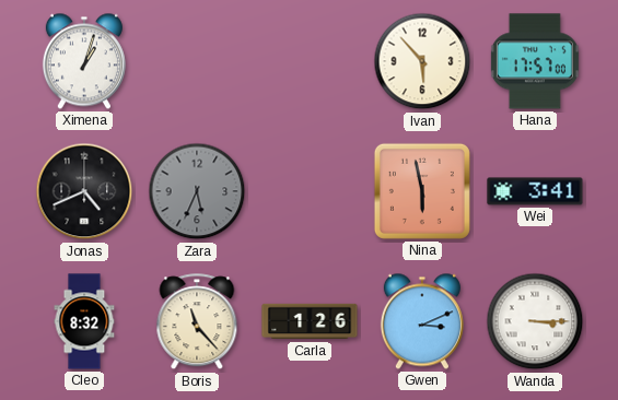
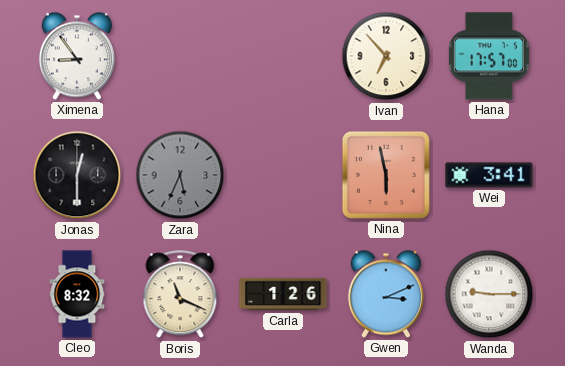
Ximena: 1:03 -> 8:54 (77, 56)
Ivan: 5:53 -> 6:53 (386, 56)
Jonas: 4:41 -> 12:30 (77, 175)
Boris: 11:23 -> 11:19 (180, 295)
Wanda: 3:15 -> 9:15 (489, 294)
